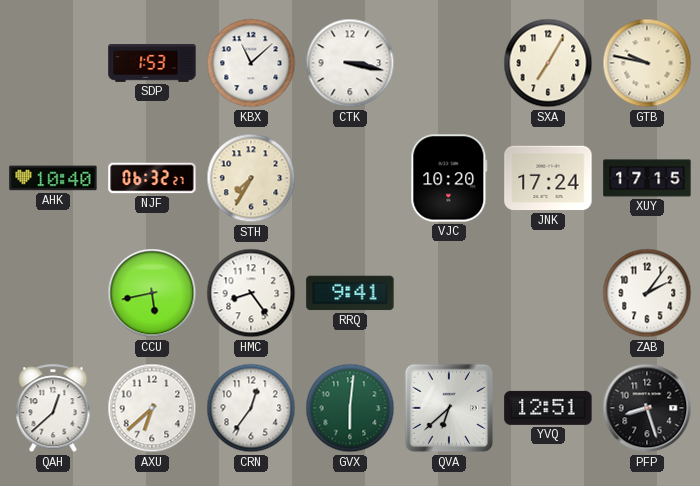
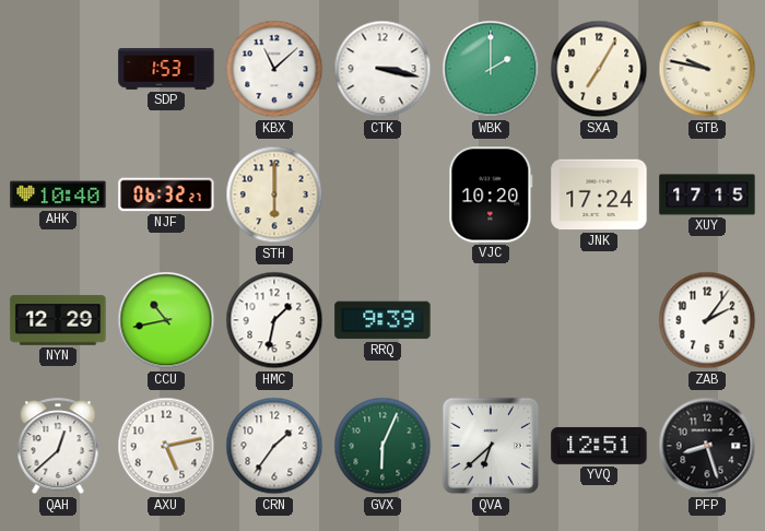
WBK: none -> 2:00 (491, 69)
STH: 7:35 -> 6:00 (274, 194)
NYN: none -> 12:29 (58, 320)
CCU: 5:43 -> 10:43 (166, 320)
HMC: 8:24 -> 1:32 (274, 320)
RRQ: 9:41 -> 9:39 (382, 320)
AXU: 6:38 -> 5:13 (166, 446)
CRN: 12:36 -> 1:36 (274, 446)
GVX: 6:01 -> 6:04 (382, 446)
